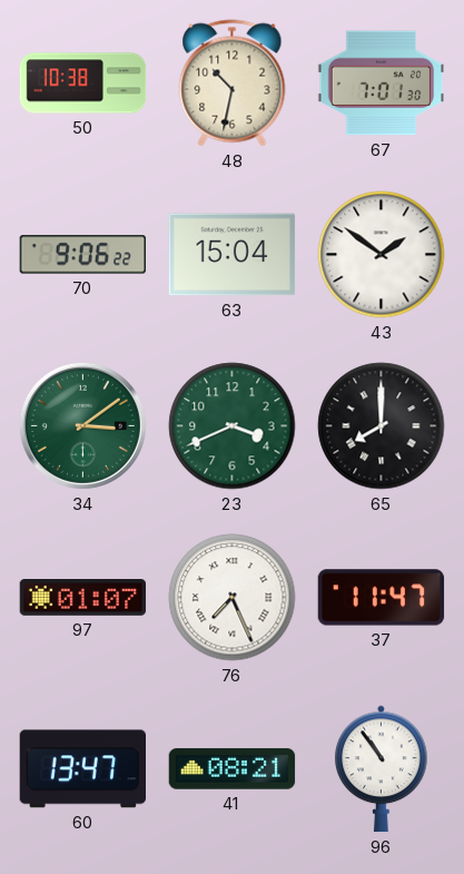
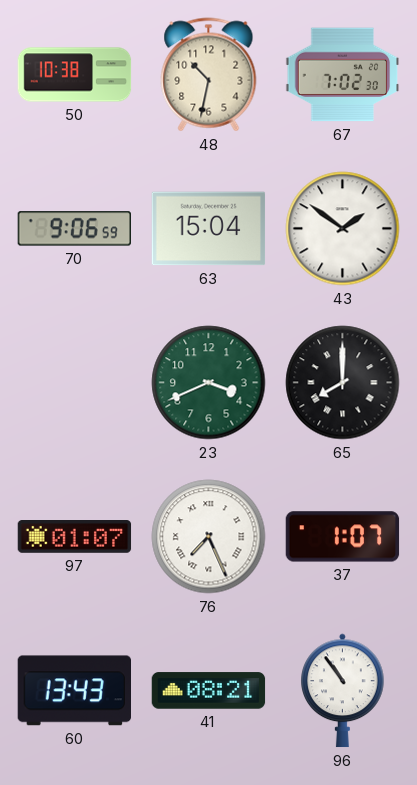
67: 7:01 -> 7:02 (343, 75)
70: 9:06:22 -> 9:06:59 (74, 229)
34: 3:09 -> none (82, 425)
37: 11:47 -> 1:07 (343, 537)
60: 13:47 -> 13:43 (74, 691)
